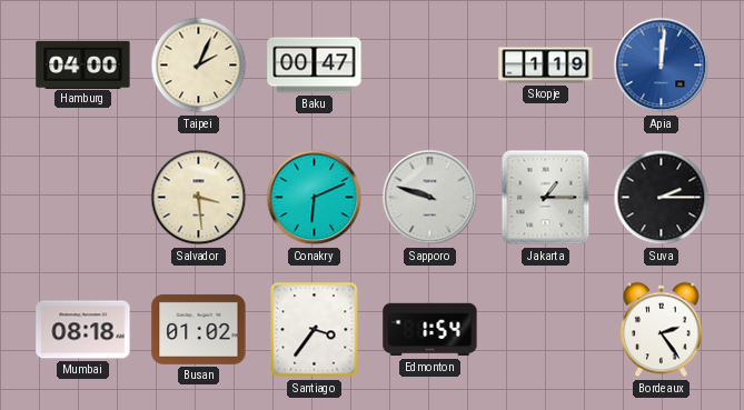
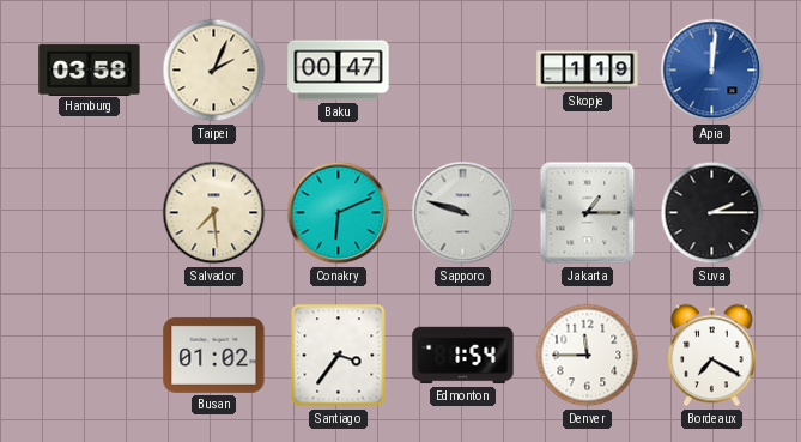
Hamburg: 04:00 -> 03:58 (90, 69)
Salvador: 3:29 -> 7:29 (214, 213)
Mumbai: 08:18 -> none (83, 330)
Denver: none -> 11:45 (588, 356)
Bordeaux: 2:24 -> 7:20 (712, 356)
